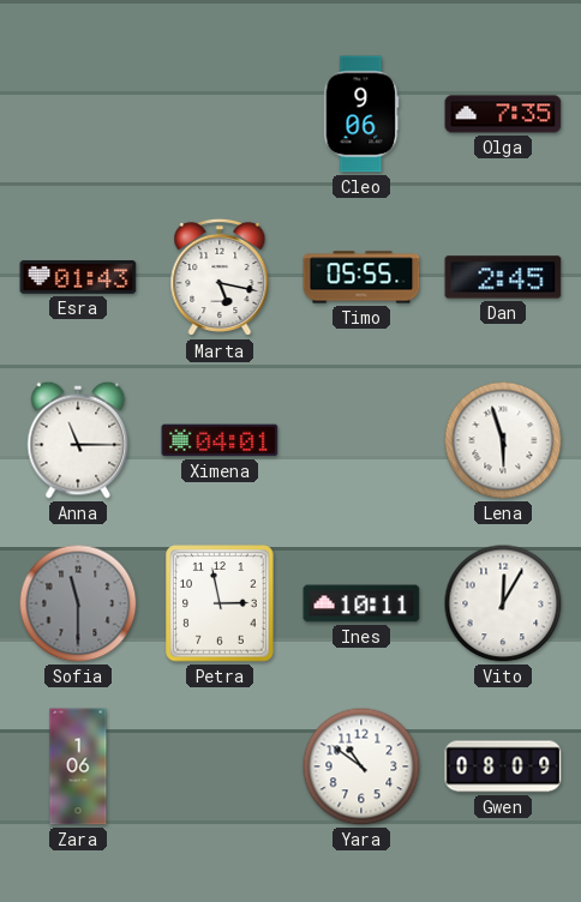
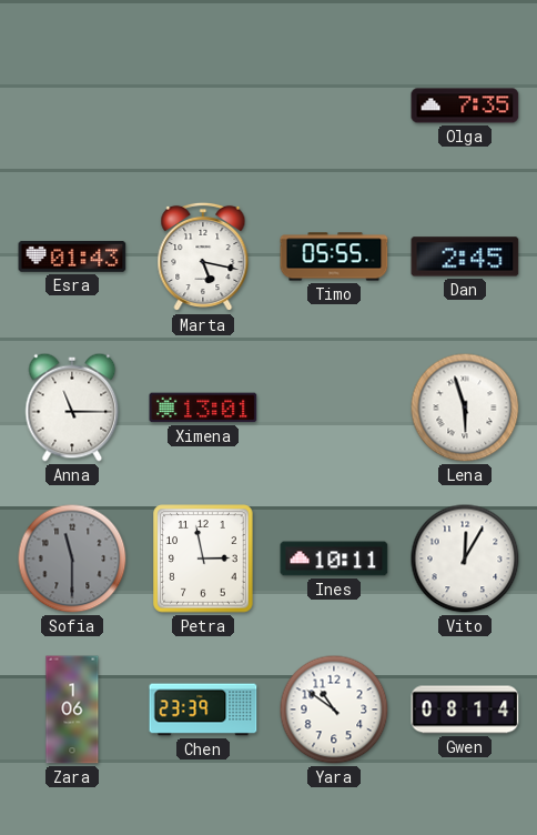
Cleo: 9:06 -> none (361, 114)
Ximena: 04:01 -> 13:01 (203, 408)
Chen: none -> 23:39 (203, 710)
Gwen: 08:09 -> 08:14 (465, 710)
